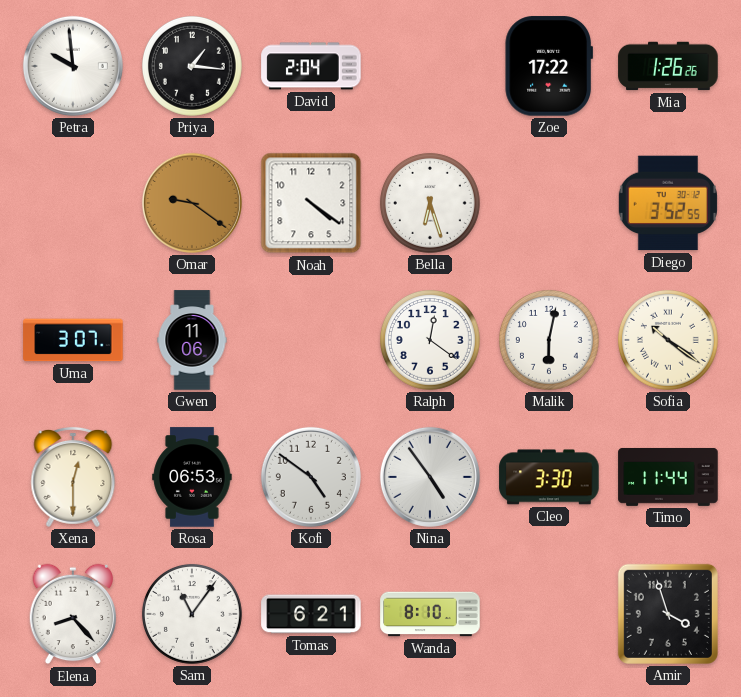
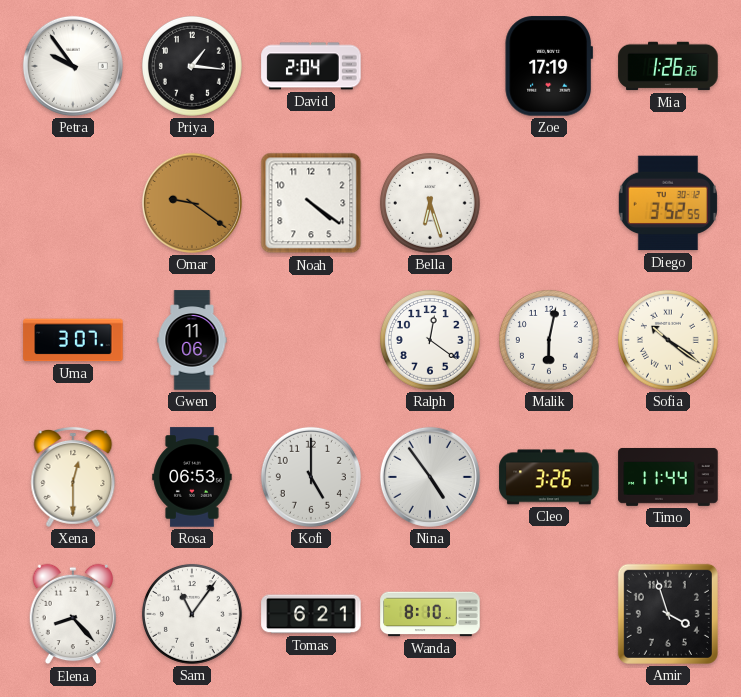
Petra: 9:59 -> 9:54 (73, 66)
Zoe: 17:22 -> 17:19 (548, 66)
Kofi: 4:51 -> 5:00 (311, 477)
Cleo: 3:30 -> 3:26 (549, 477)
